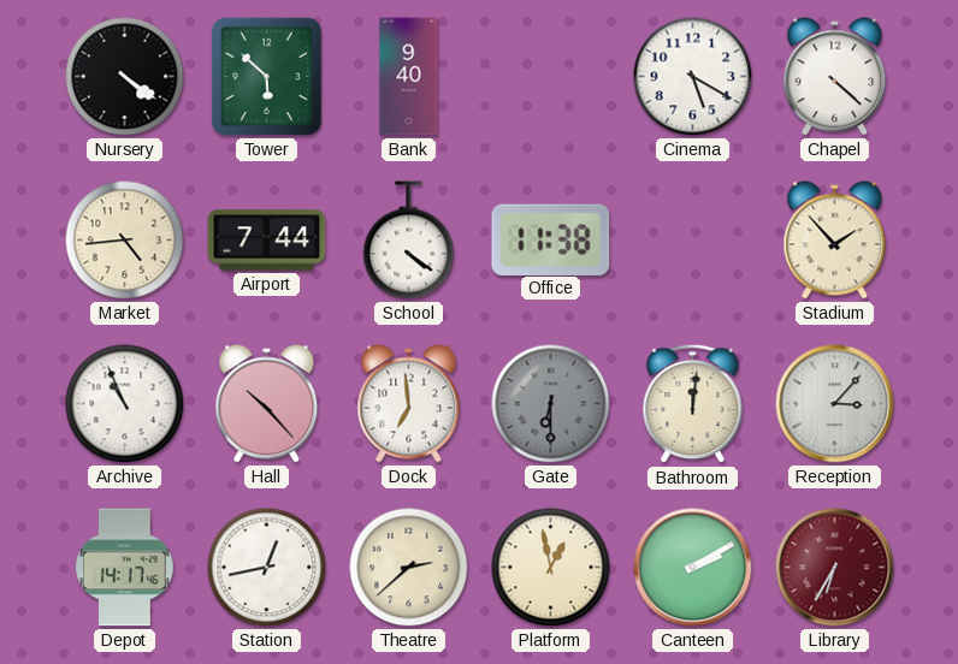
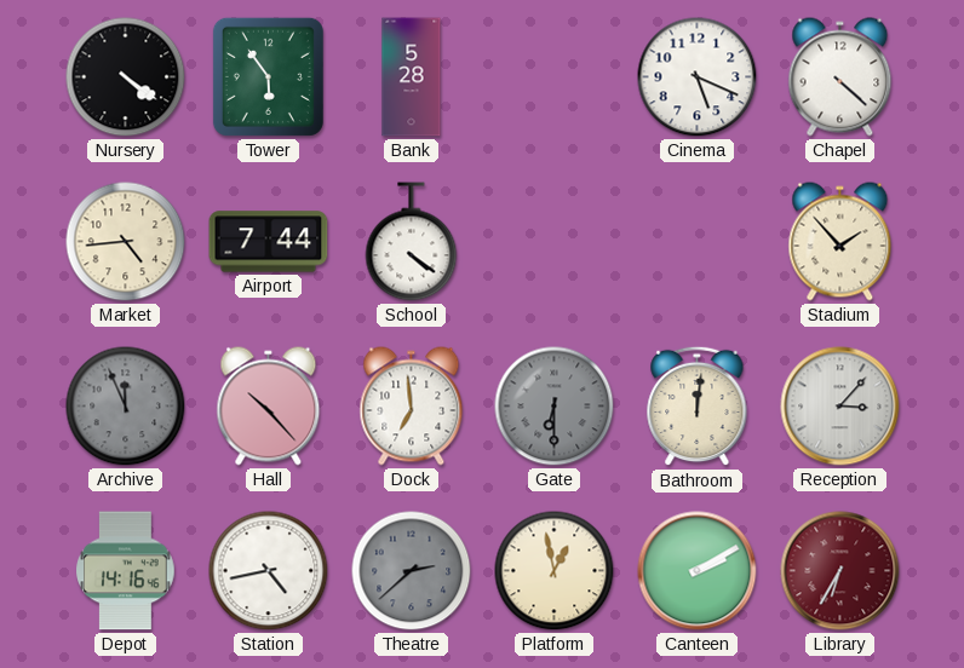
Tower: 5:52 -> 5:54 (268, 76)
Bank: 9:40 -> 5:28 (412, 77)
Cinema: 5:20 -> 5:19 (698, 77)
Office: 11:38 -> none (551, 239)
Archive: 10:56 -> 11:56 (126, 407)
Archive dial: white -> grey (126, 407)
Depot: 14:17 -> 14:16 (126, 571)
Station: 12:43 -> 4:43 (269, 571)
Theatre dial: cream -> grey (412, 571)
